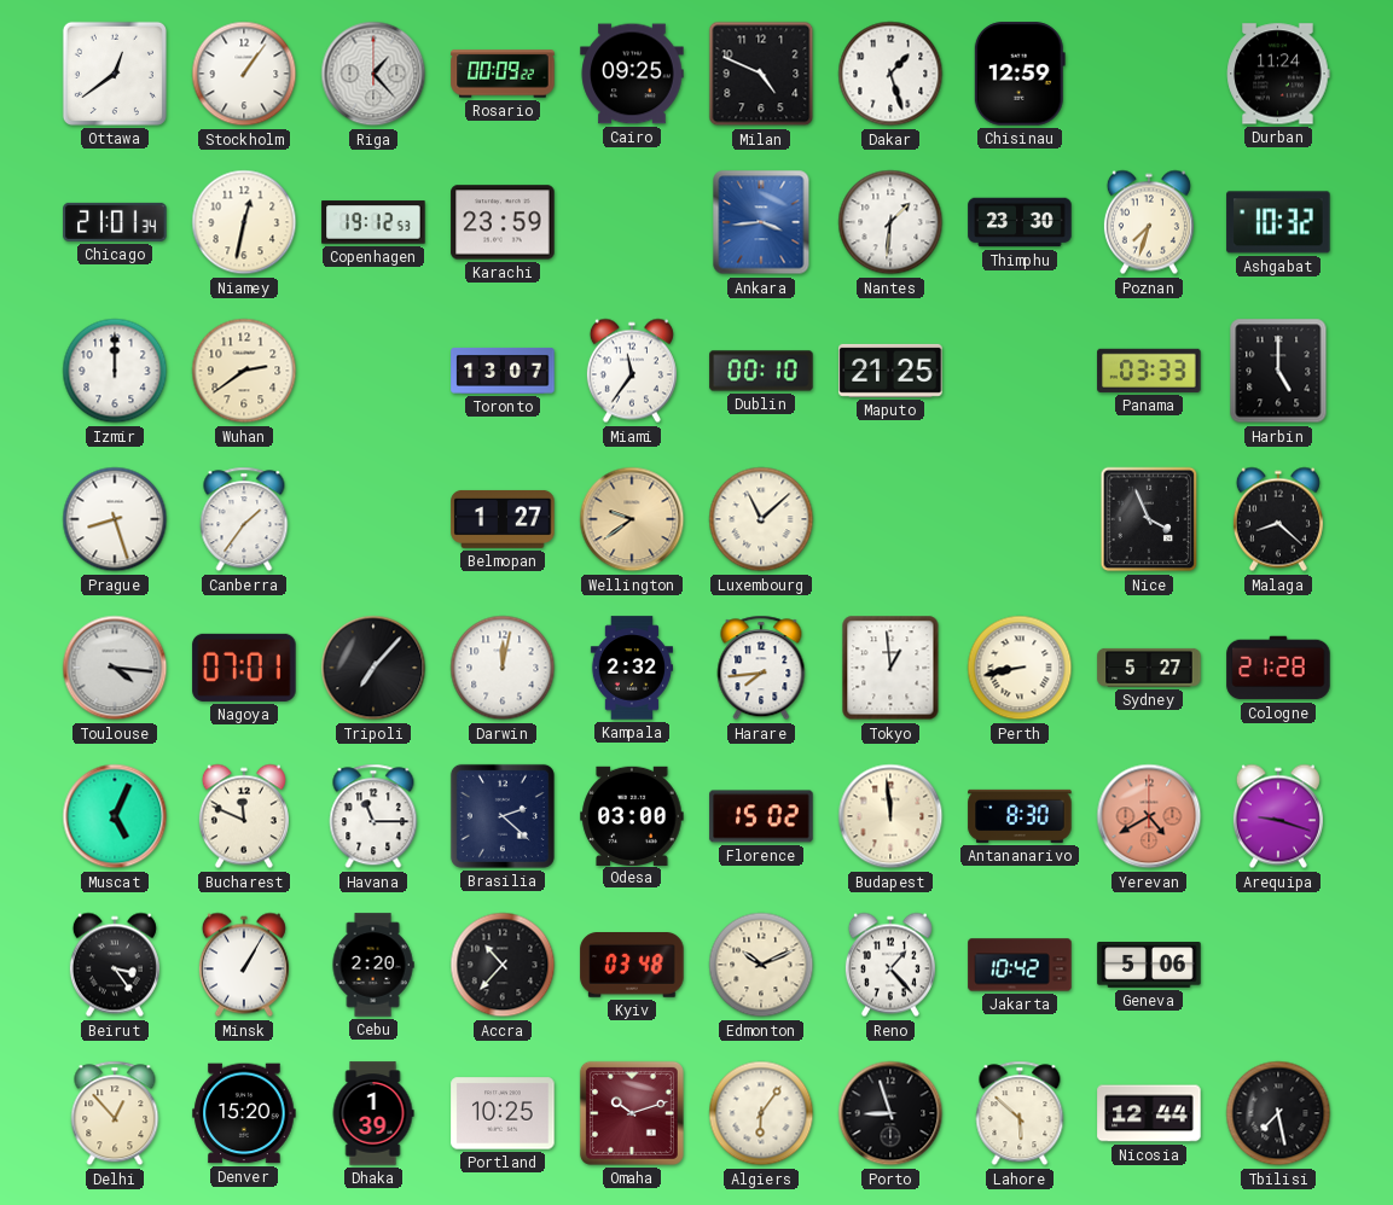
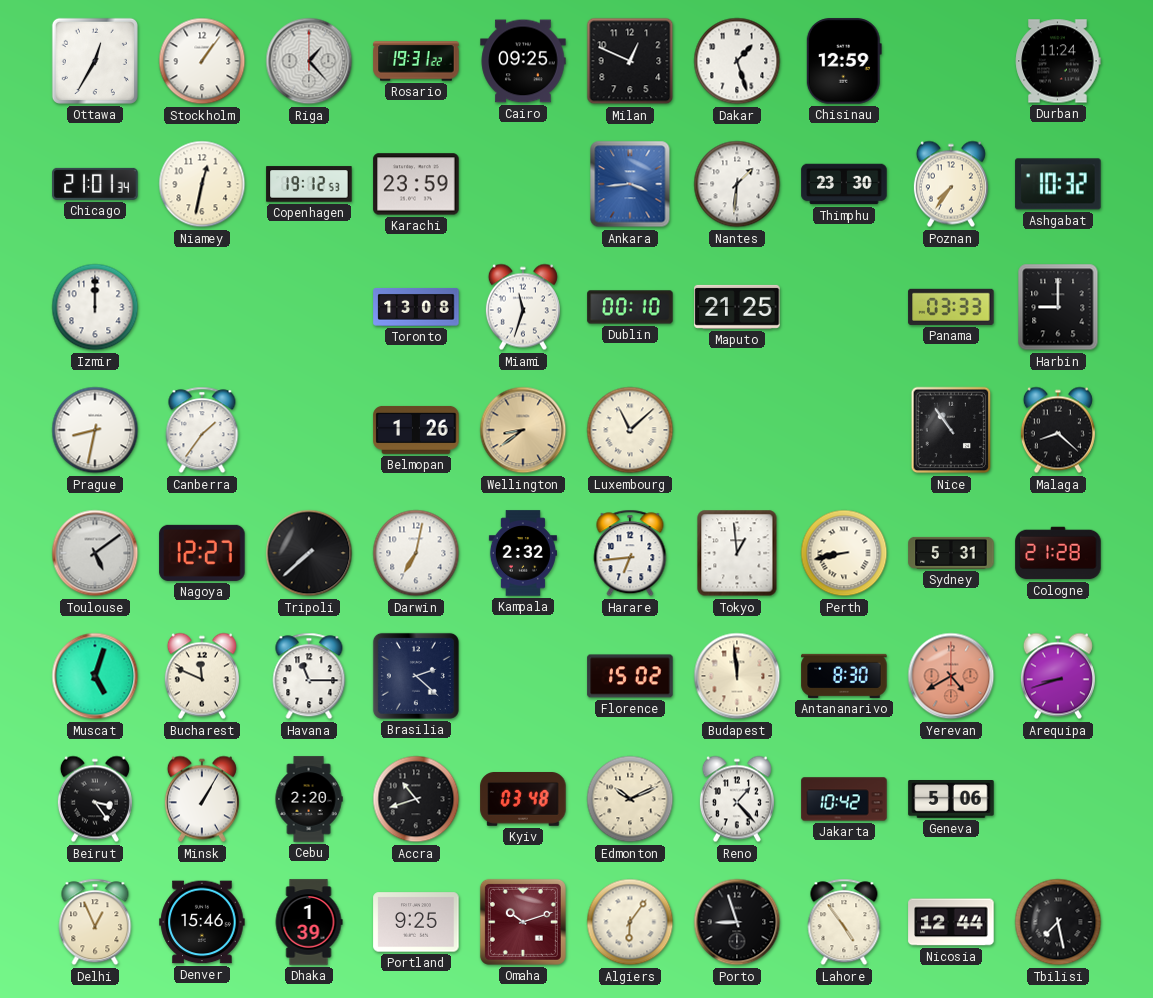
Ottawa: 12:39 -> 12:35 (95, 61)
Rosario: 00:09 -> 19:31 (416, 61)
Milan: 4:49 -> 12:49 (630, 61)
Poznan: 7:33 -> 7:36 (951, 184)
Wuhan: 2:39 -> none (244, 371)
Toronto: 13:07 -> 13:08 (416, 307)
Miami: 11:36 -> 11:33 (523, 307)
Harbin: 5:00 -> 9:00 (1058, 307)
Prague: 8:27 -> 8:32 (95, 430)
Belmopan: 1:27 -> 1:26 (416, 430)
Wellington: 9:39 -> 8:39 (523, 430)
Nice: 3:56 -> 10:54 (951, 430)
Toulouse: 4:16 -> 5:09 (95, 553)
Nagoya: 07:01 -> 12:27 (202, 553)
Tripoli: 7:07 -> 7:38 (309, 553)
Darwin: 12:02 -> 7:02 (416, 553)
Harare: 7:44 -> 6:44 (630, 553)
Sydney: 5:27 -> 5:31 (951, 553)
Muscat: 5:04 -> 5:03 (95, 676)
Odesa: 03:00 -> none (632, 815)
Arequipa: 9:18 -> 8:42 (1058, 676)
Accra: 10:37 -> 10:42 (416, 799)
Delhi: 12:53 -> 12:56 (95, 922)
Denver: 15:20 -> 15:46 (202, 922)
Portland: 10:25 -> 9:25 (416, 922)
Lahore: 5:52 -> 4:54 (844, 922)
